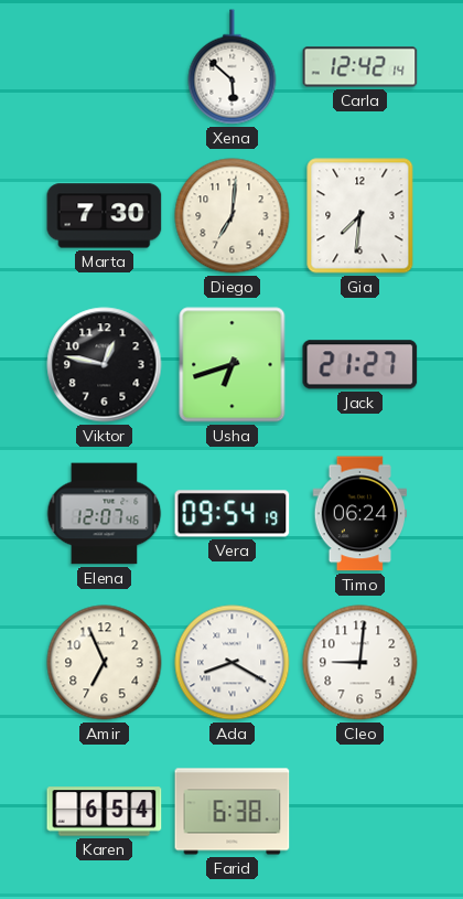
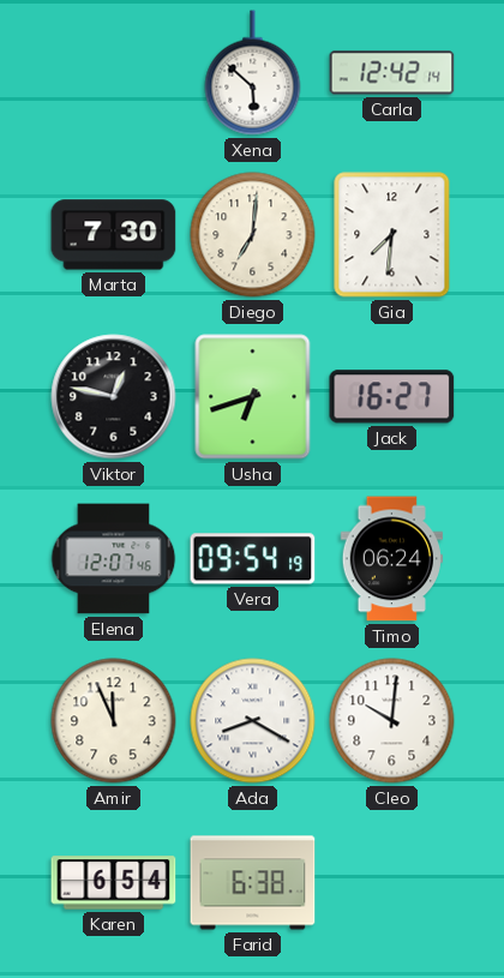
Jack: 21:27 -> 16:27 (392, 397)
Amir: 6:56 -> 11:56 (114, 721)
Cleo: 9:01 -> 10:01 (392, 721)
